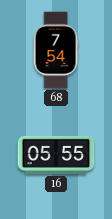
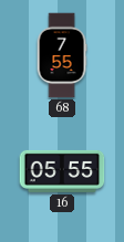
68: 7:54 -> 7:55 (62, 55)
